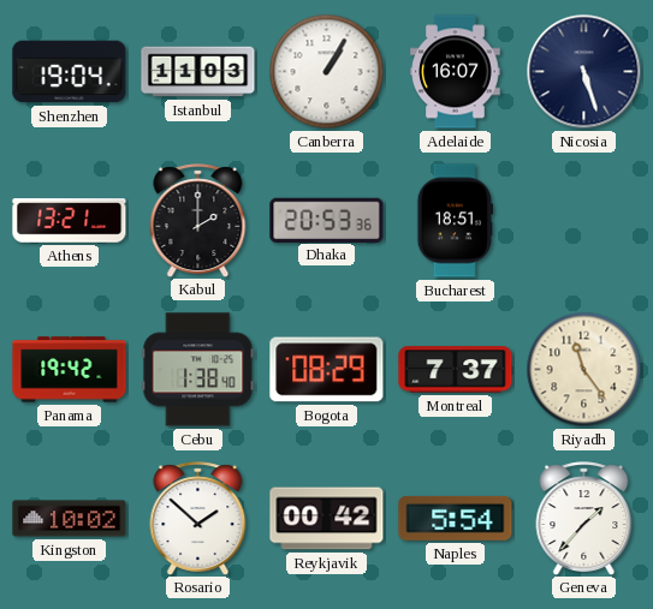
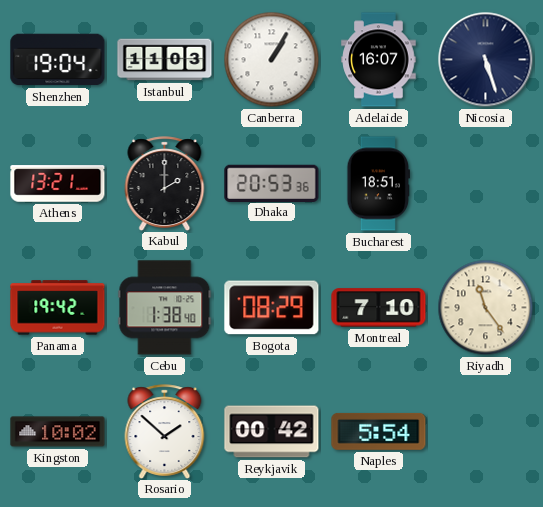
Montreal: 7:37 -> 7:10 (379, 308)
Geneva: 1:37 -> none (584, 518)
